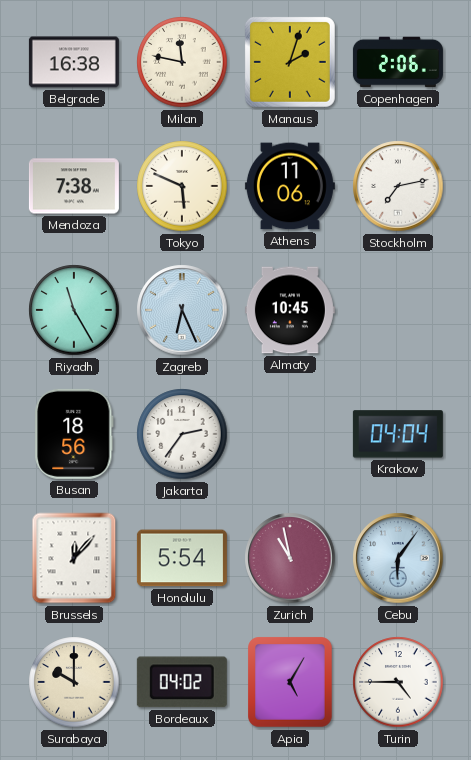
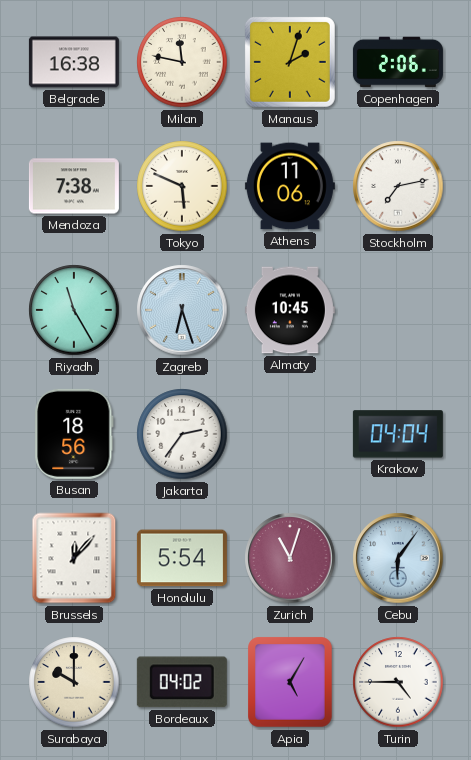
Zagreb: 6:26 -> 6:27 (182, 310)
Zurich: 10:58 -> 11:03 (290, 558)
